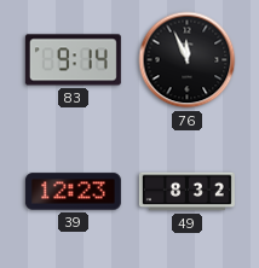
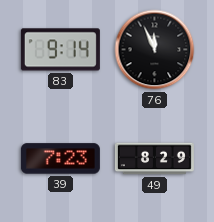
39: 12:23 -> 7:23 (60, 159)
49: 8:32 -> 8:29 (154, 159)
